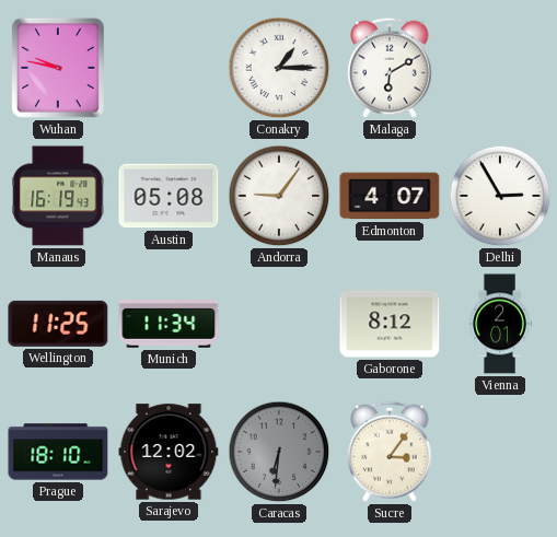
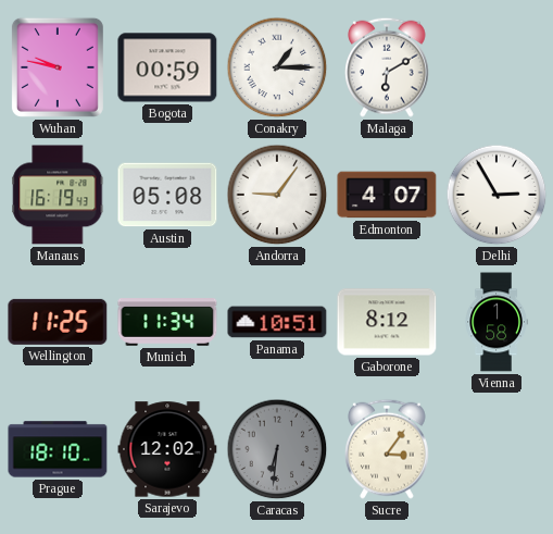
Bogota: none -> 00:59 (167, 67)
Panama: none -> 10:51 (277, 322)
Vienna: 2:01 -> 1:58 (497, 322)
